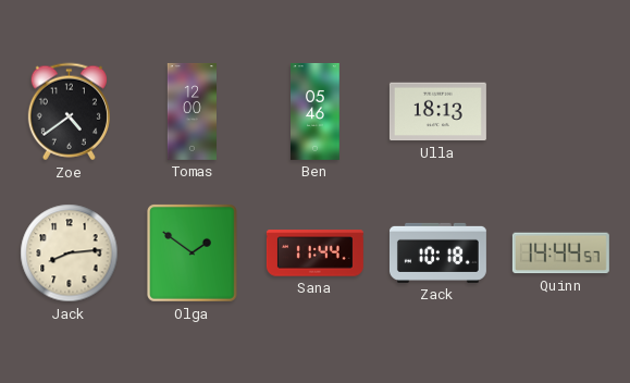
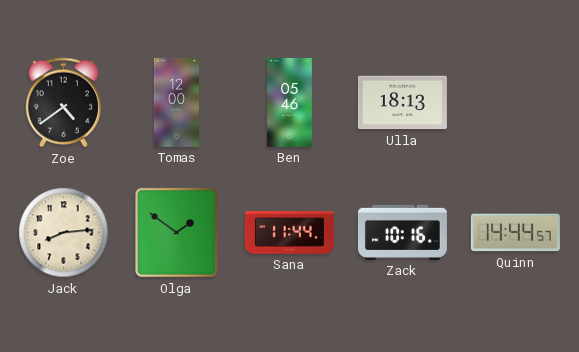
Zack: 10:18 -> 10:16 (402, 232)
